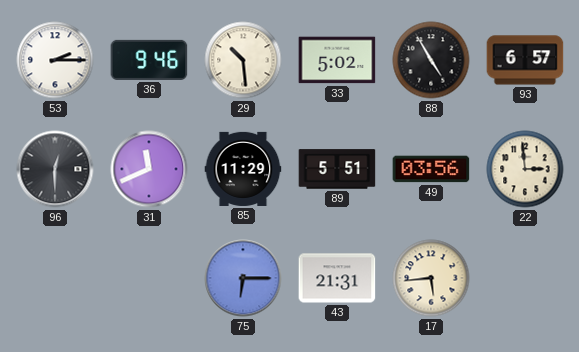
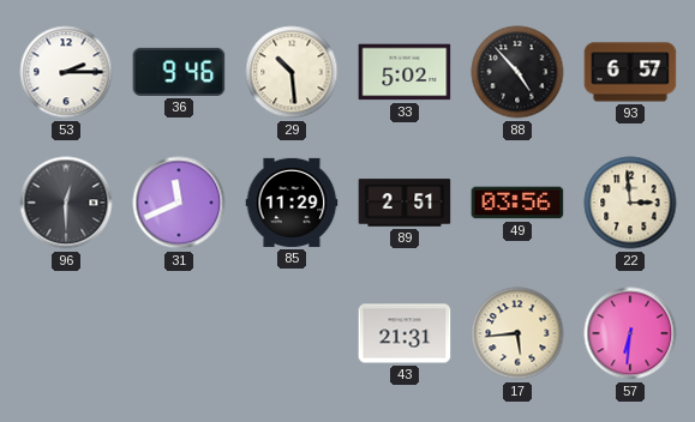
88: 4:55 -> 4:53 (517, 72)
89: 5:51 -> 2:51 (405, 203)
75: 6:15 -> none (243, 278)
57: none -> 6:31 (630, 333)
